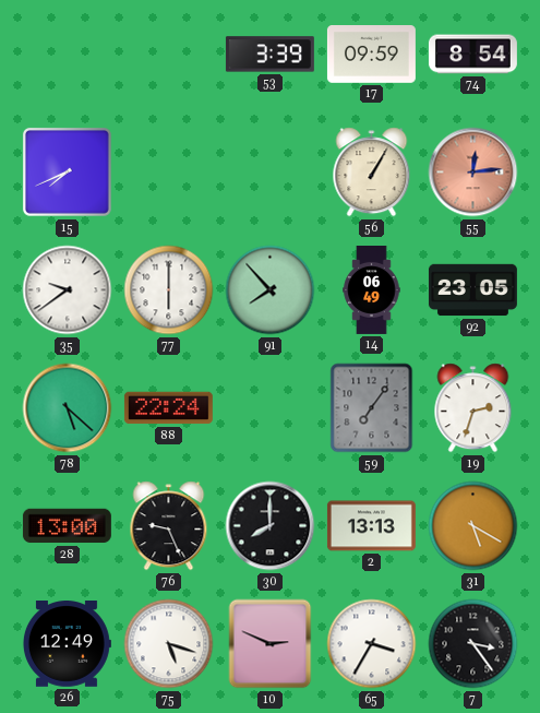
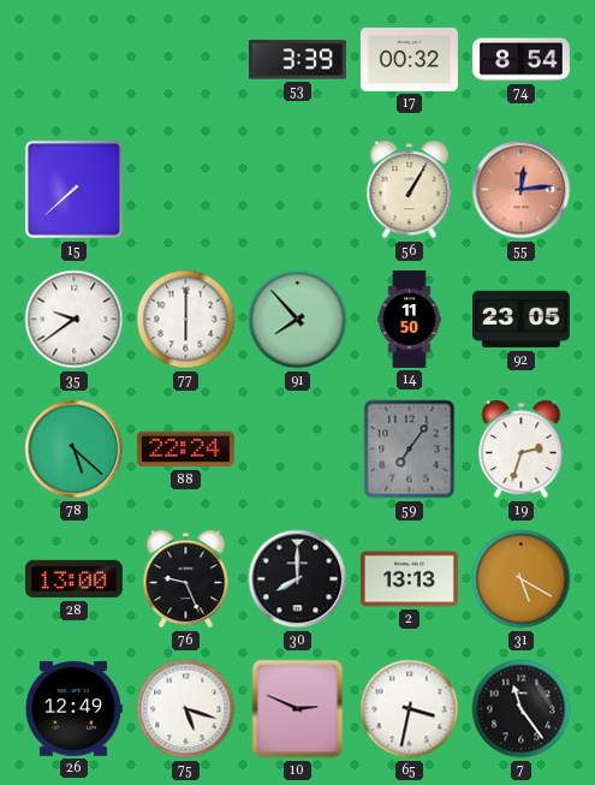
17: 09:59 -> 00:32 (409, 60)
15: 7:41 -> 7:38 (73, 189)
14: 06:49 -> 11:50 (410, 320)
65: 3:35 -> 3:32 (410, 709)
7: 3:24 -> 11:24 (522, 709)
